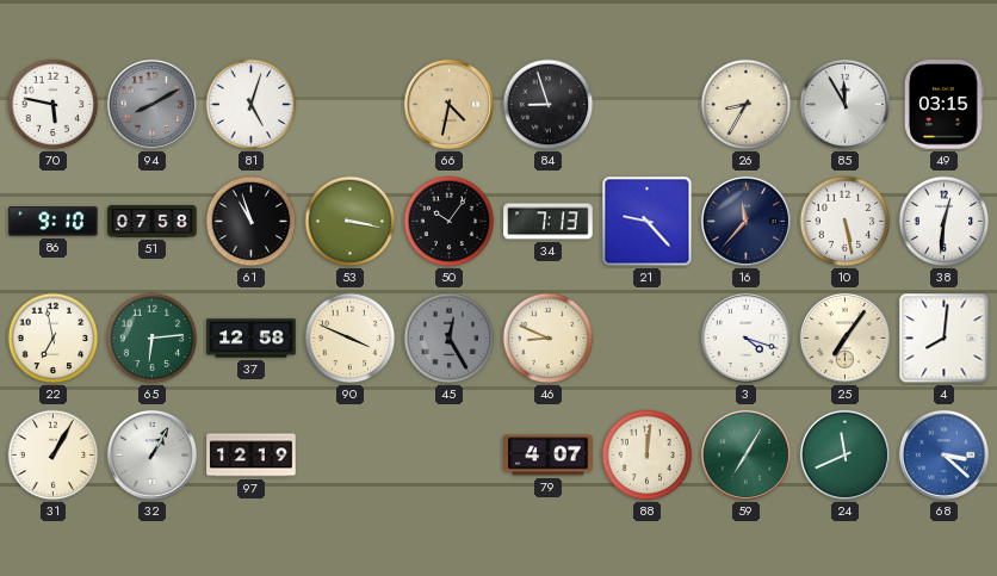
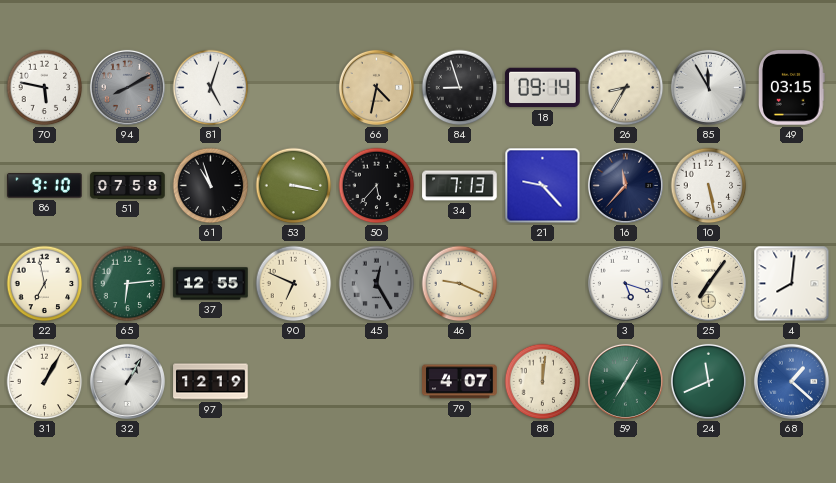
18: none -> 09:14 (543, 88)
50: 10:06 -> 5:37 (377, 186)
38: 12:31 -> none (945, 222)
37: 12:58 -> 12:55 (211, 284)
90: 3:49 -> 6:49 (294, 284)
46: 8:49 -> 9:19 (460, 284)
3: 4:18 -> 5:18 (625, 283)
68: 3:22 -> 1:22 (791, 381)
